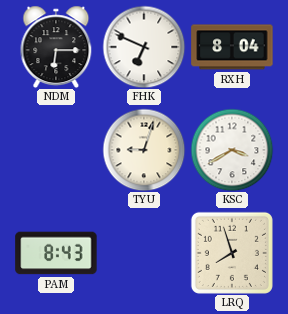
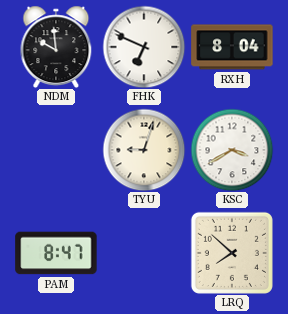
NDM: 6:15 -> 9:59 (56, 47)
PAM: 8:43 -> 8:47 (56, 253)
LRQ: 7:57 -> 7:52 (232, 253)
